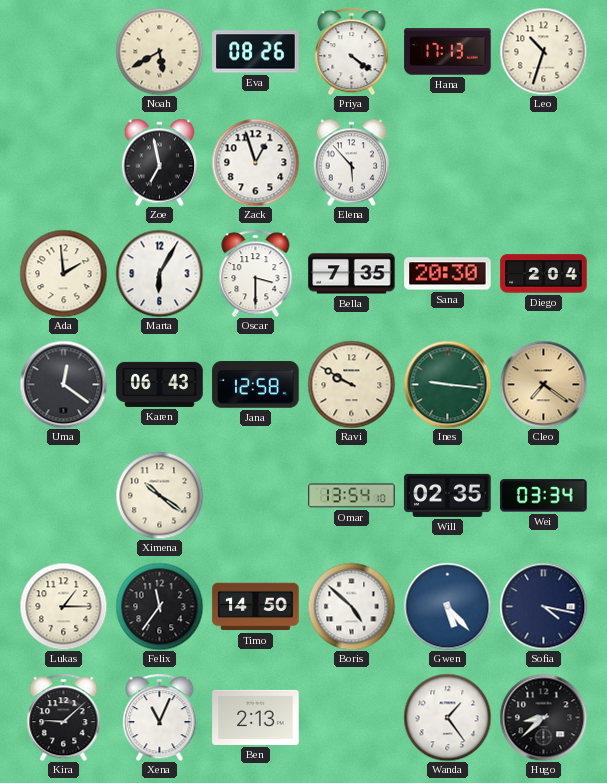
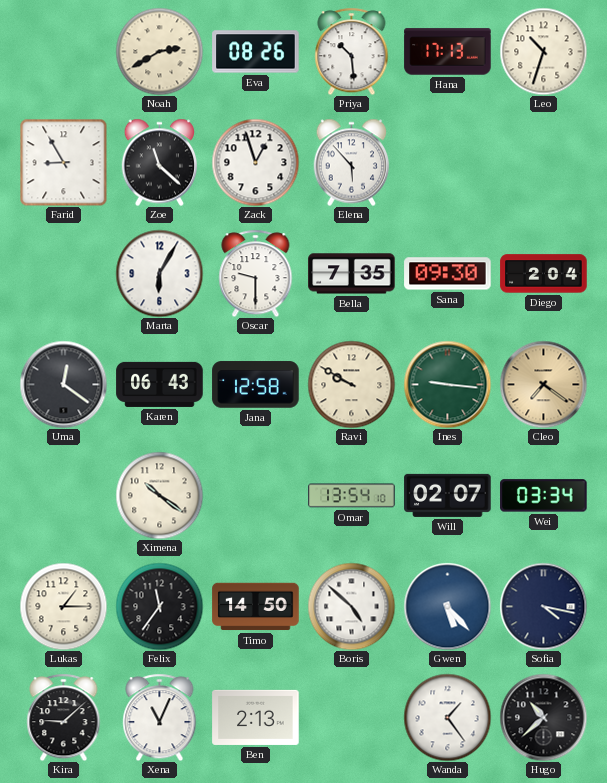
Noah: 5:40 -> 2:40 (159, 51)
Priya: 4:21 -> 10:29 (352, 51)
Farid: none -> 8:55 (63, 162)
Zoe: 6:58 -> 11:22 (160, 162)
Ada: 1:59 -> none (63, 273)
Oscar: 3:30 -> 9:30 (256, 273)
Sana: 20:30 -> 09:30 (448, 274)
Will: 02:35 -> 02:07 (448, 495)
Hugo: 8:38 -> 10:38 (543, 717)
